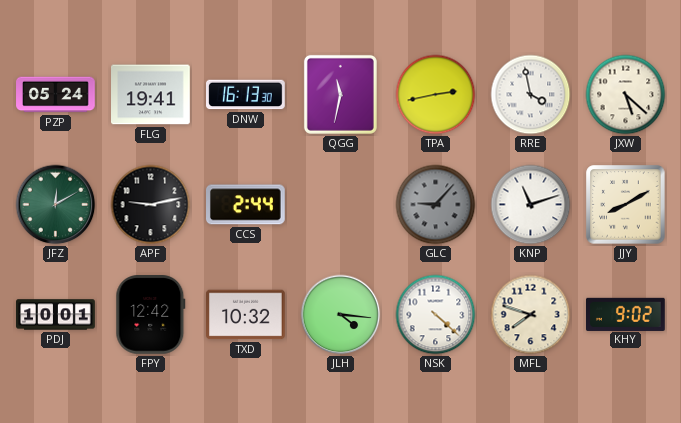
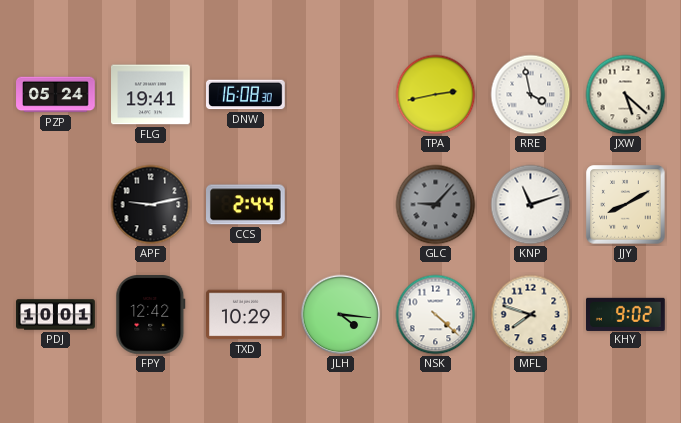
DNW: 16:13 -> 16:08 (246, 95)
QGG: 11:32 -> none (340, 94)
JFZ: 12:10 -> none (56, 205)
TXD: 10:32 -> 10:29 (246, 315)
